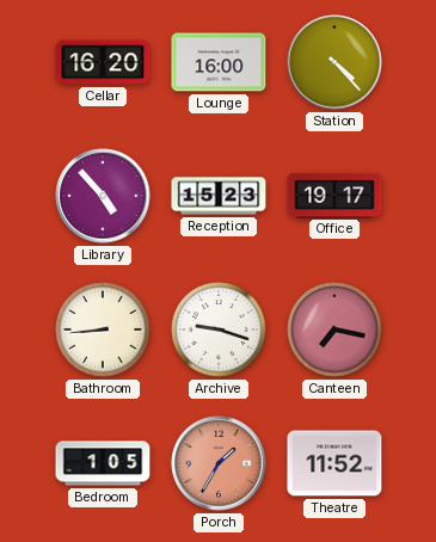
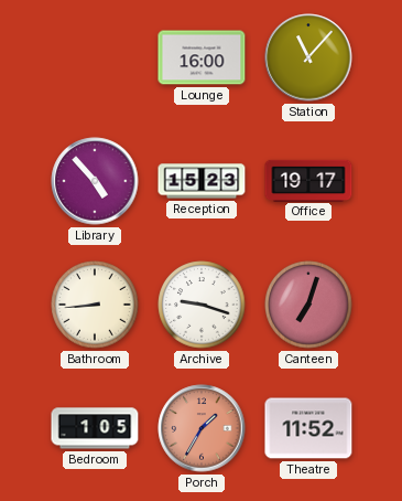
Cellar: 16:20 -> none (103, 62)
Station: 4:23 -> 11:07 (308, 57)
Canteen: 7:17 -> 7:03 (308, 305)
